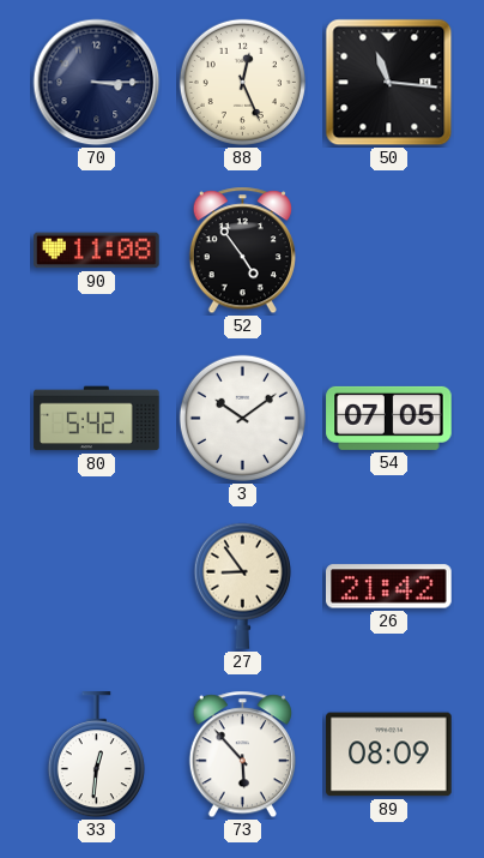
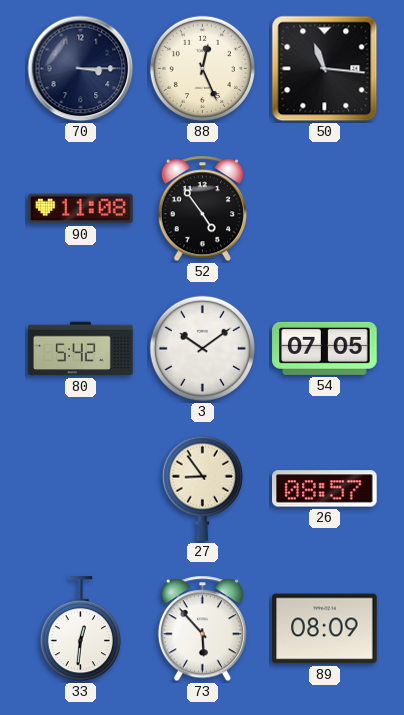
26: 21:42 -> 08:57 (325, 489)
